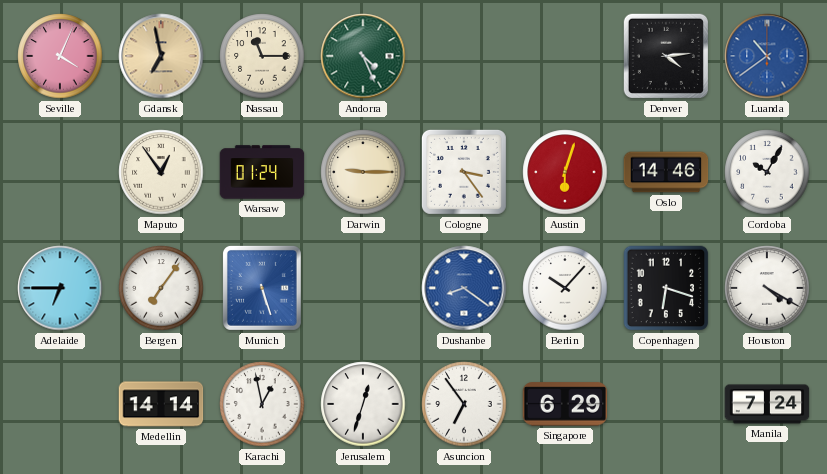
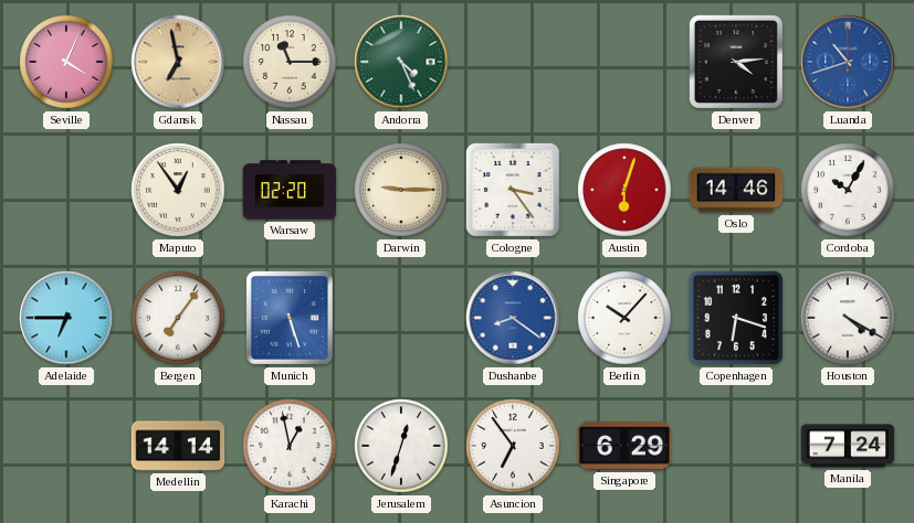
Luanda: 10:39 -> 10:42 (848, 62)
Warsaw: 01:24 -> 02:20 (290, 190)
